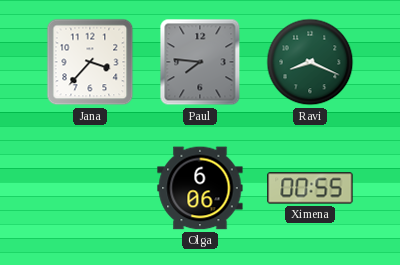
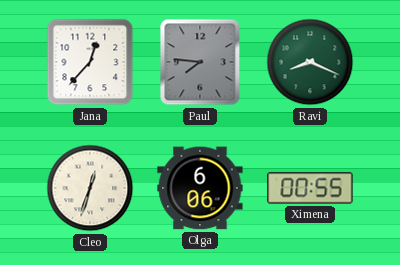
Jana: 3:37 -> 12:37 (90, 62)
Cleo: none -> 12:33 (90, 188)
